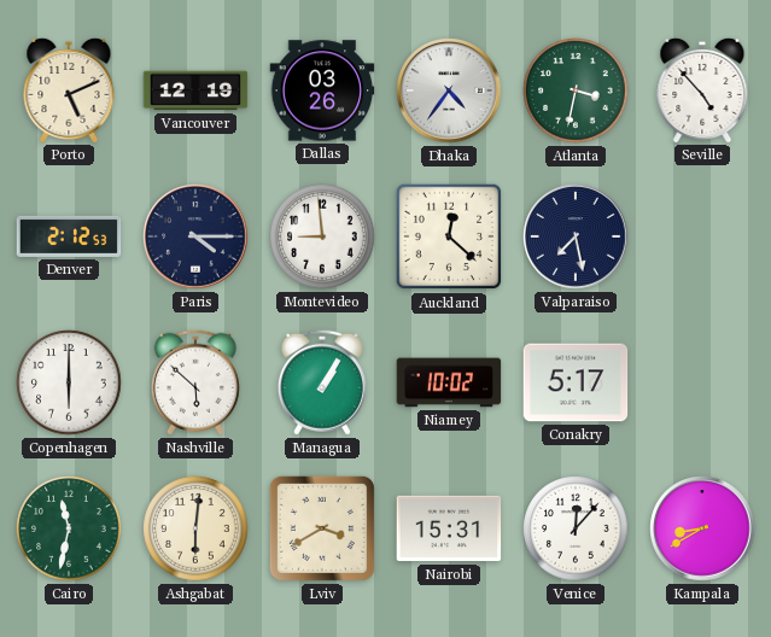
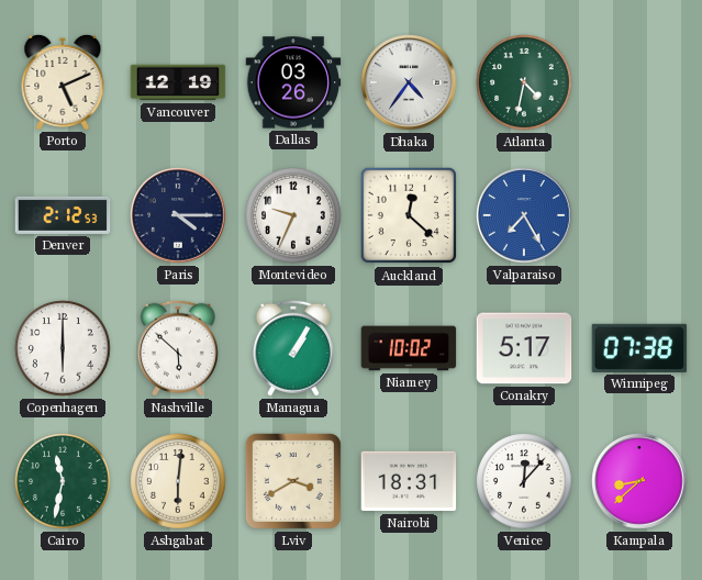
Atlanta: 3:32 -> 4:32 (524, 82)
Seville: 4:53 -> none (702, 89)
Montevideo: 8:59 -> 9:34 (293, 215)
Valparaiso: 7:28 -> 7:25 (524, 215)
Valparaiso dial: navy -> blue (524, 215)
Winnipeg: none -> 07:38 (639, 348)
Nairobi: 15:31 -> 18:31 (409, 481)
Kampala: 8:40 -> 8:38 (639, 481)
